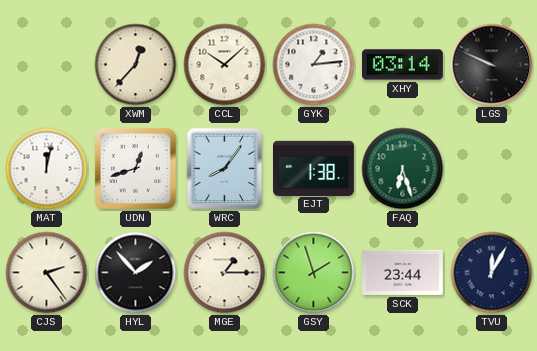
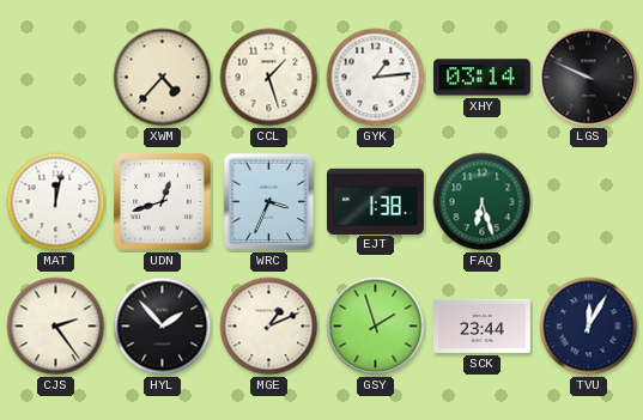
XWM: 12:37 -> 4:37 (163, 78)
CCL: 10:08 -> 1:27 (269, 78)
WRC: 8:06 -> 3:34 (269, 202)
MGE: 1:15 -> 1:11 (269, 327)
